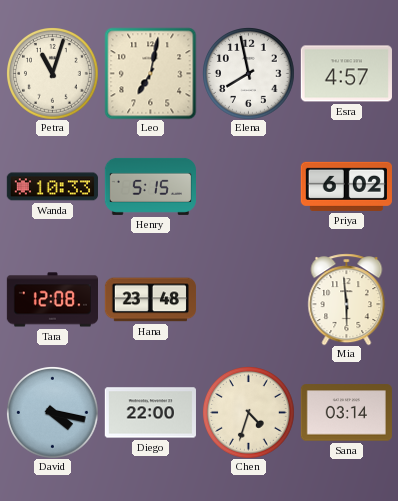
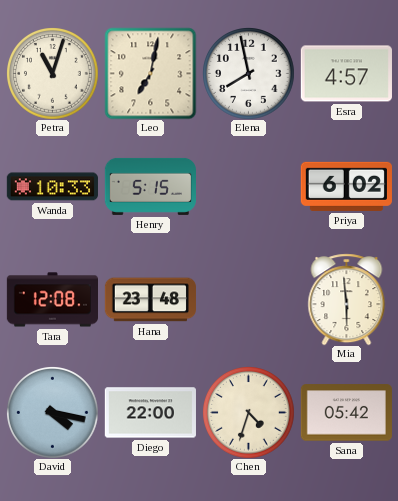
Sana: 03:14 -> 05:42 (346, 413)
